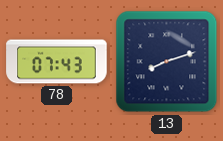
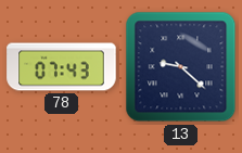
13: 8:12 -> 9:22 (181, 67)
